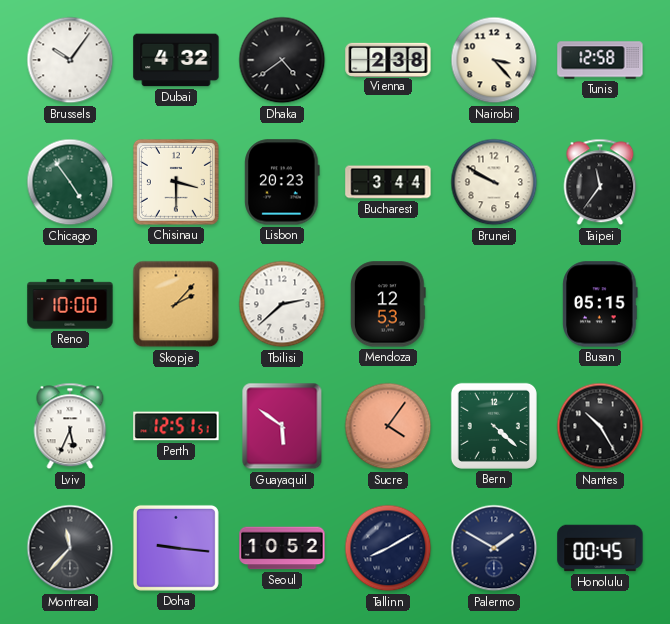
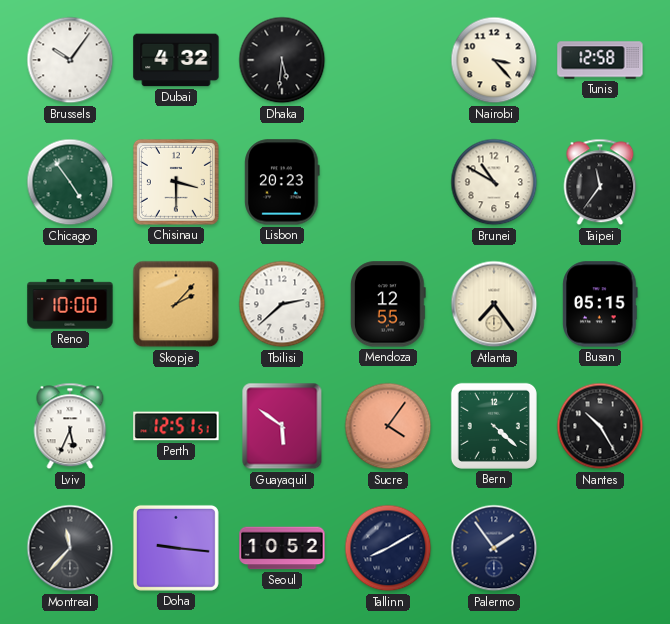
Dhaka: 4:39 -> 5:31 (282, 60)
Vienna: 2:38 -> none (388, 59)
Bucharest: 3:44 -> none (388, 182)
Brunei: 9:50 -> 10:50 (494, 182)
Mendoza: 12:53 -> 12:55 (388, 304)
Atlanta: none -> 7:24 (494, 304)
Palermo: 1:50 -> 1:54 (494, 548)
Honolulu: 00:45 -> none (600, 548)
